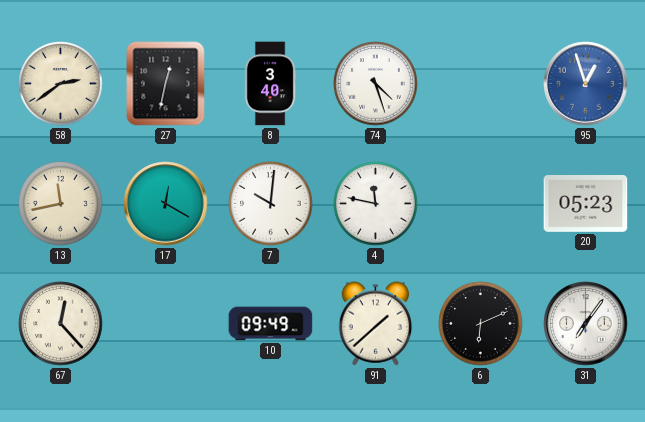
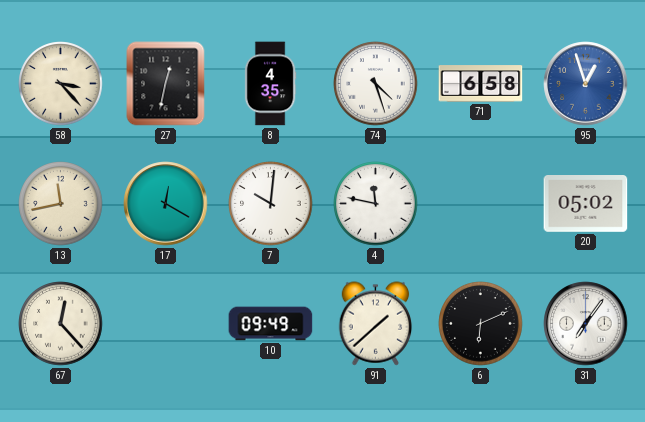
58: 2:39 -> 3:23 (61, 84)
8: 3:40 -> 4:35 (270, 84)
71: none -> 6:58 (481, 84)
20: 05:23 -> 05:02 (586, 204)
